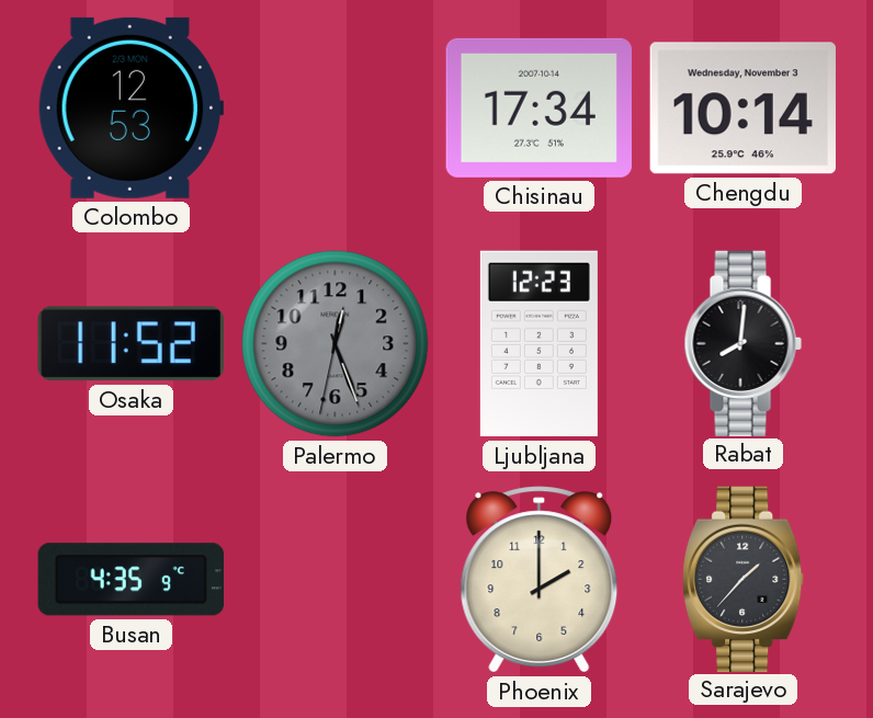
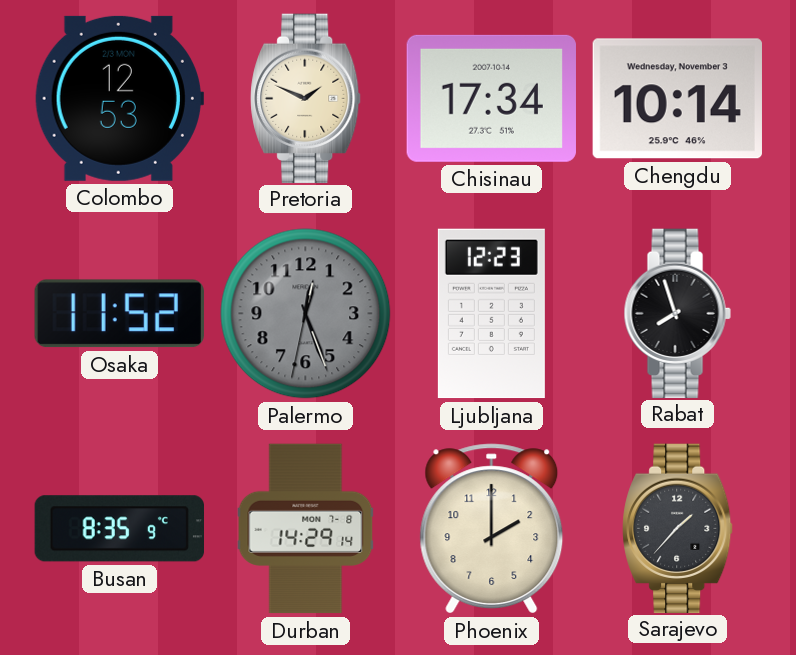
Pretoria: none -> 1:49 (306, 98)
Rabat: 8:01 -> 7:57 (677, 313)
Busan: 4:35 -> 8:35 (119, 529)
Durban: none -> 14:29 (306, 529)
